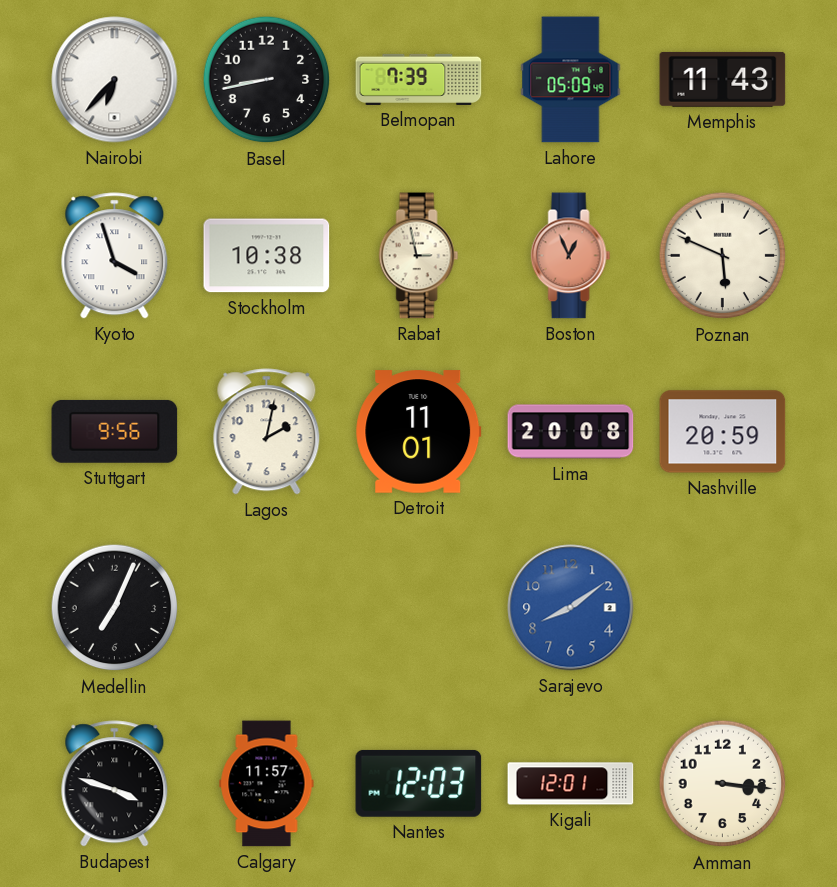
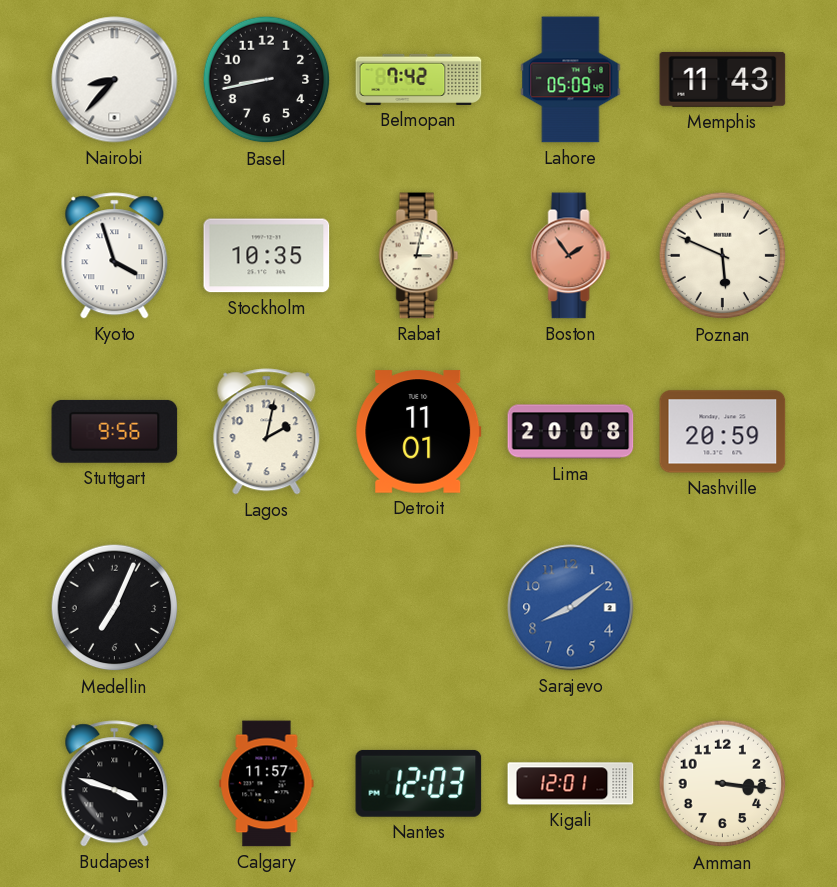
Nairobi: 6:37 -> 8:37 (115, 80)
Belmopan: 7:39 -> 7:42 (419, 79)
Stockholm: 10:38 -> 10:35 (267, 256)
Rabat: 2:58 -> 3:02 (419, 256)
Boston: 12:56 -> 1:54 (571, 256)
